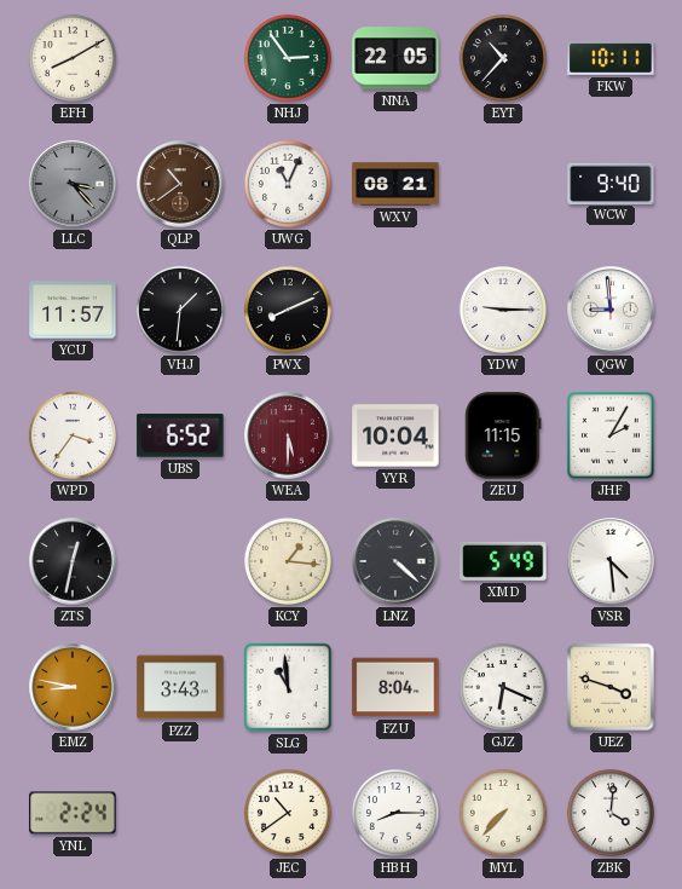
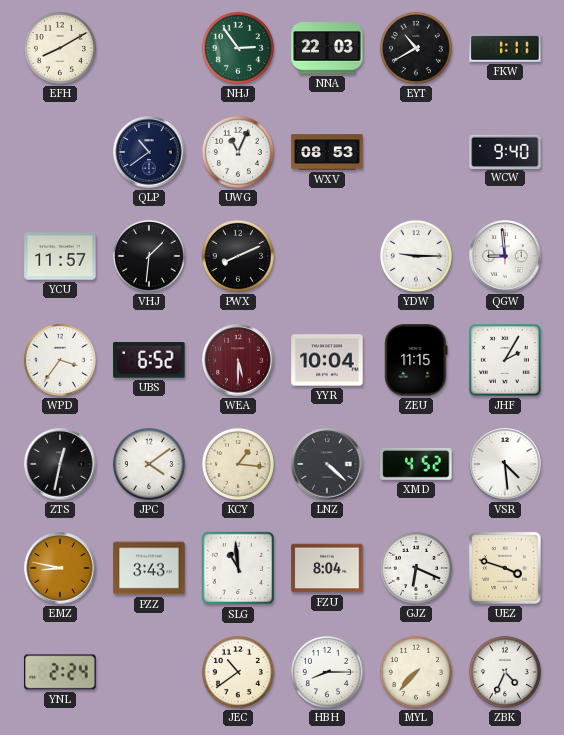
NNA: 22:05 -> 22:03 (327, 48)
EYT: 10:37 -> 10:40 (416, 48)
FKW: 10:11 -> 1:11 (505, 48)
LLC: 3:23 -> none (73, 184)
QLP dial: brown -> navy (149, 152)
WXV: 08:21 -> 08:53 (327, 152)
JPC: none -> 4:09 (149, 464)
XMD: 5:49 -> 4:52 (416, 464)
ZBK: 4:01 -> 4:34 (505, 672)
